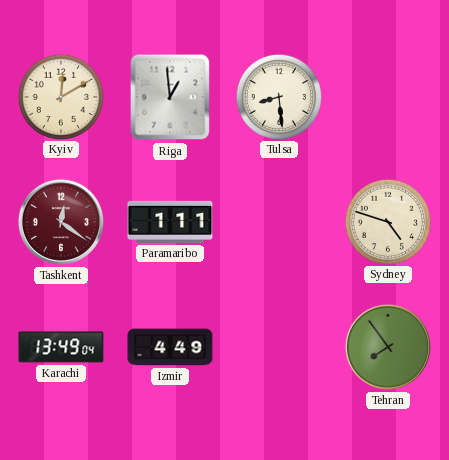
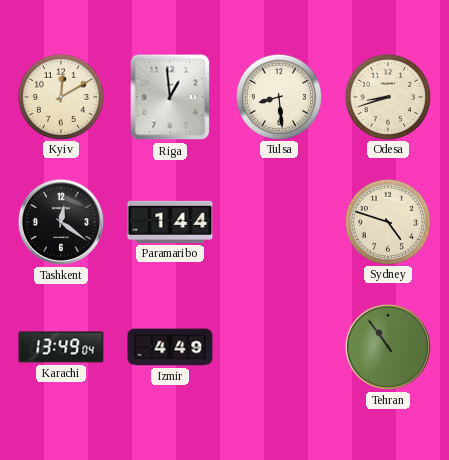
Odesa: none -> 8:42 (387, 96)
Tashkent dial: burgundy -> black (61, 222)
Paramaribo: 1:11 -> 1:44 (170, 222)
Tehran: 7:54 -> 10:54 (388, 347)
